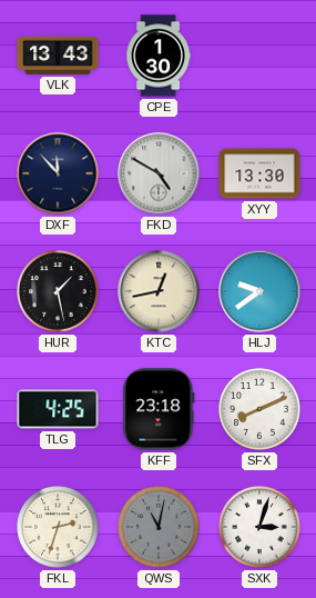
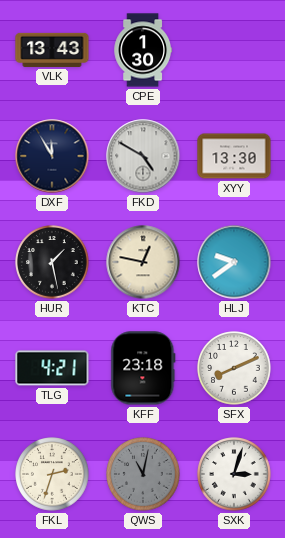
DXF: 11:53 -> 11:55 (52, 156)
KTC: 12:43 -> 12:47 (143, 262)
TLG: 4:25 -> 4:21 (52, 368)
